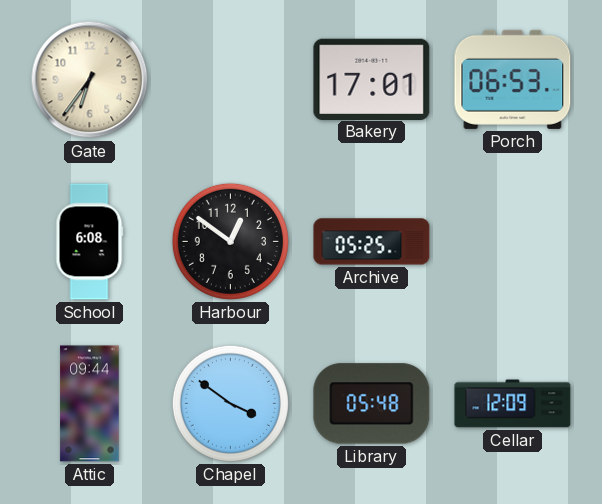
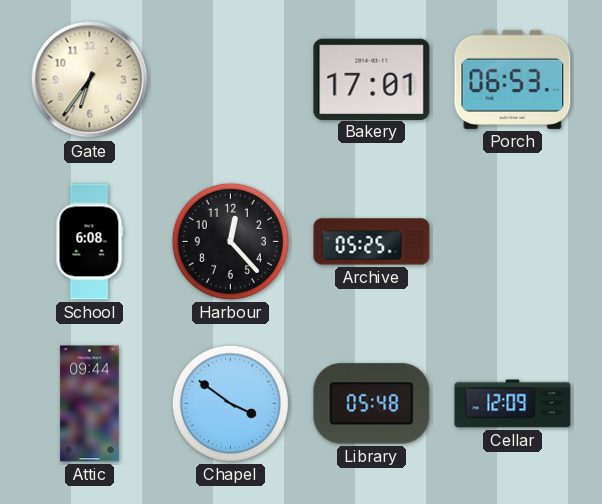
Harbour: 12:51 -> 12:23 (230, 241)
